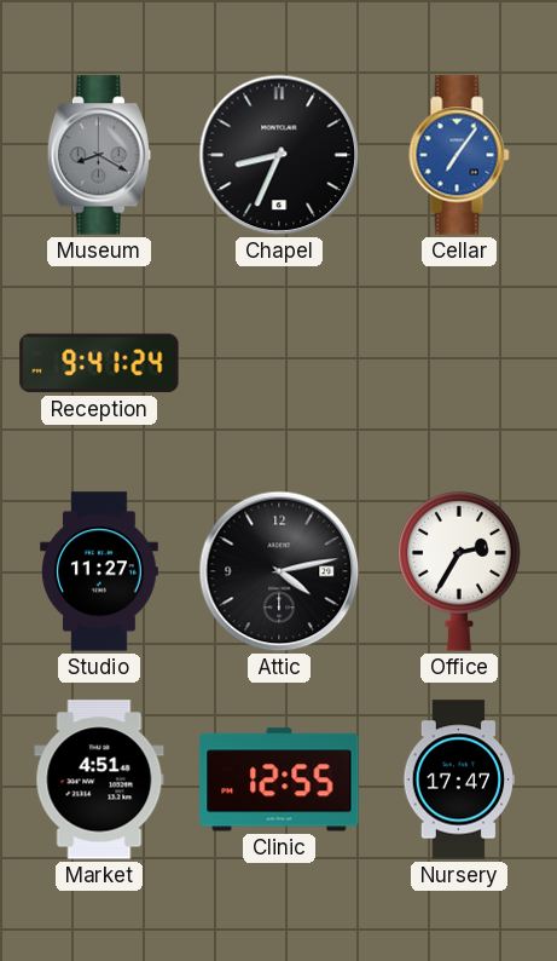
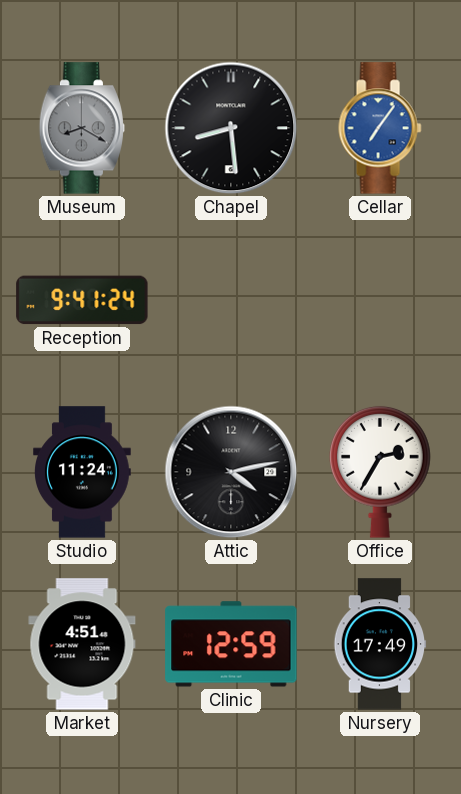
Chapel: 8:34 -> 8:29 (231, 128)
Studio: 11:27 -> 11:24 (83, 472)
Clinic: 12:55 -> 12:59 (231, 644)
Nursery: 17:47 -> 17:49 (380, 644)
